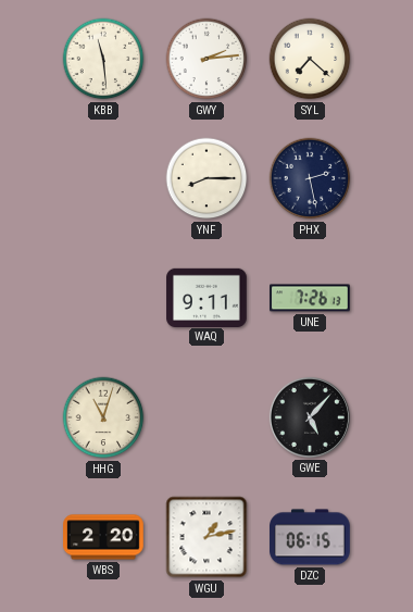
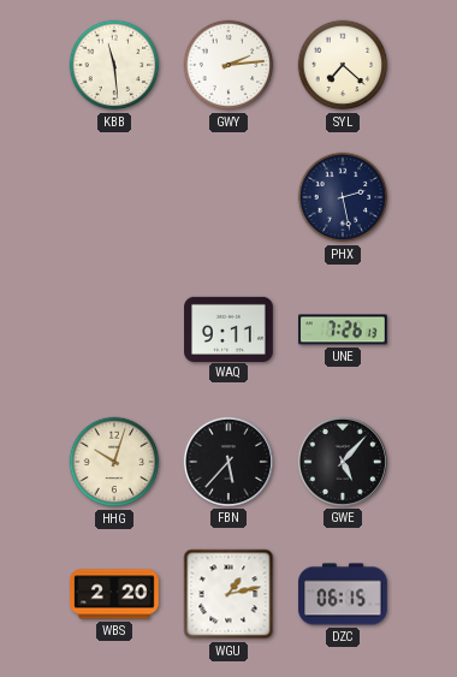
YNF: 8:15 -> none (206, 178)
HHG: 11:03 -> 10:03 (114, 462)
FBN: none -> 5:37 (228, 462)
